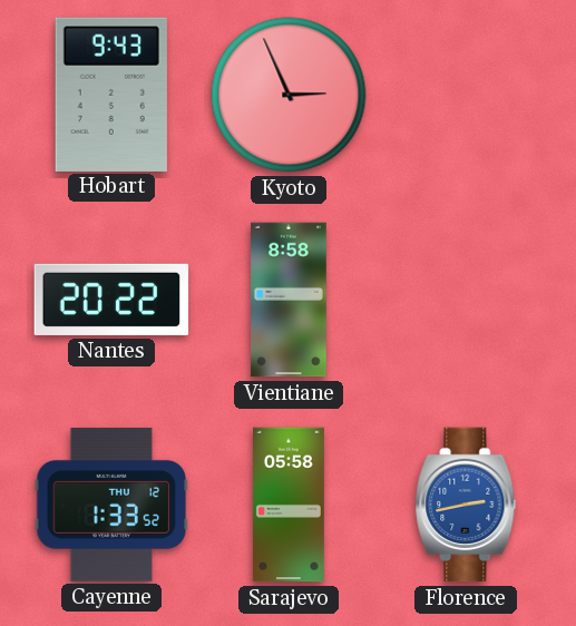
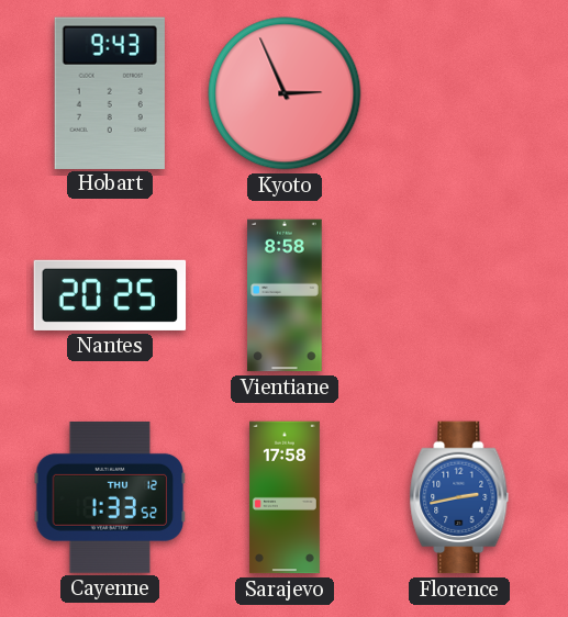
Nantes: 20:22 -> 20:25 (110, 295)
Sarajevo: 05:58 -> 17:58 (285, 497)
